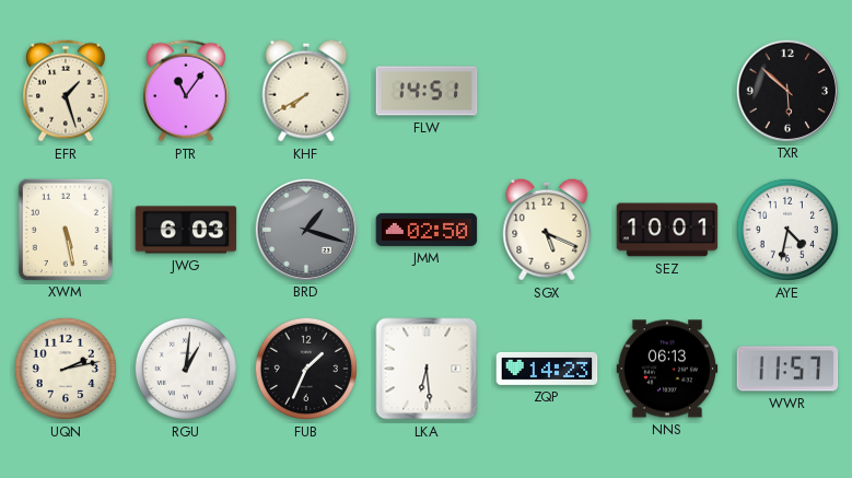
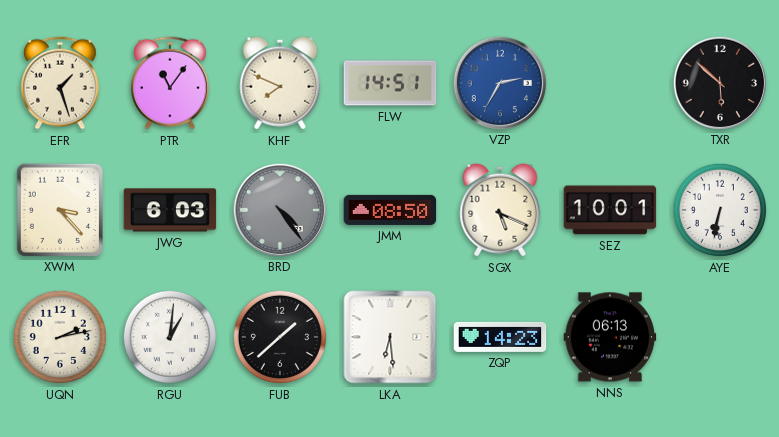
KHF: 7:40 -> 7:49 (280, 83)
VZP: none -> 2:35 (499, 82)
XWM: 5:28 -> 3:23 (60, 209)
BRD: 1:18 -> 4:24 (279, 209)
JMM: 02:50 -> 08:50 (390, 210)
AYE: 4:32 -> 6:32 (720, 210)
FUB: 1:34 -> 1:38 (280, 337)
WWR: 11:57 -> none (787, 369)
